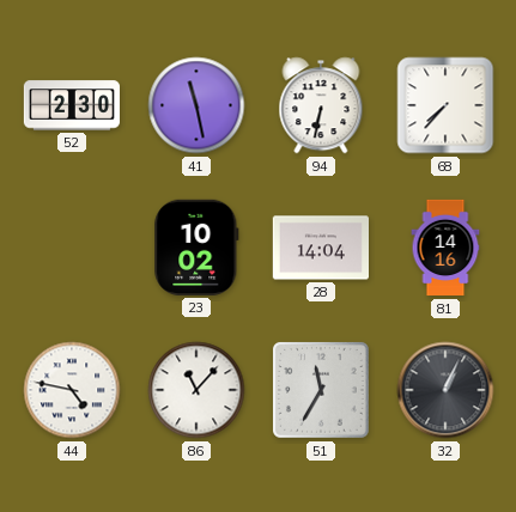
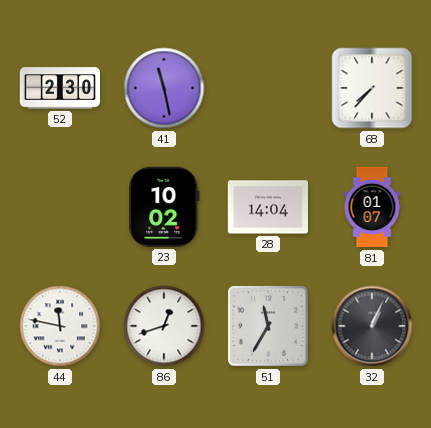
94: 6:32 -> none (321, 105)
81: 14:16 -> 01:07 (372, 207)
44: 4:47 -> 11:47 (60, 326)
86: 11:07 -> 12:42 (164, 326)
